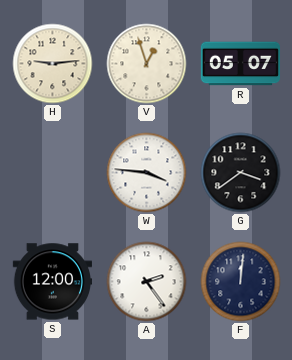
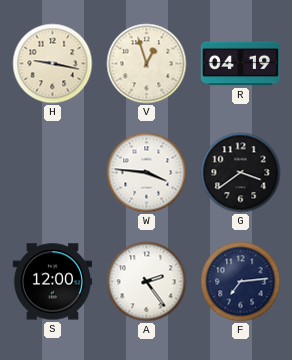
H: 9:14 -> 9:17 (53, 64)
R: 05:07 -> 04:19 (241, 64)
F: 12:01 -> 7:14 (241, 282)
